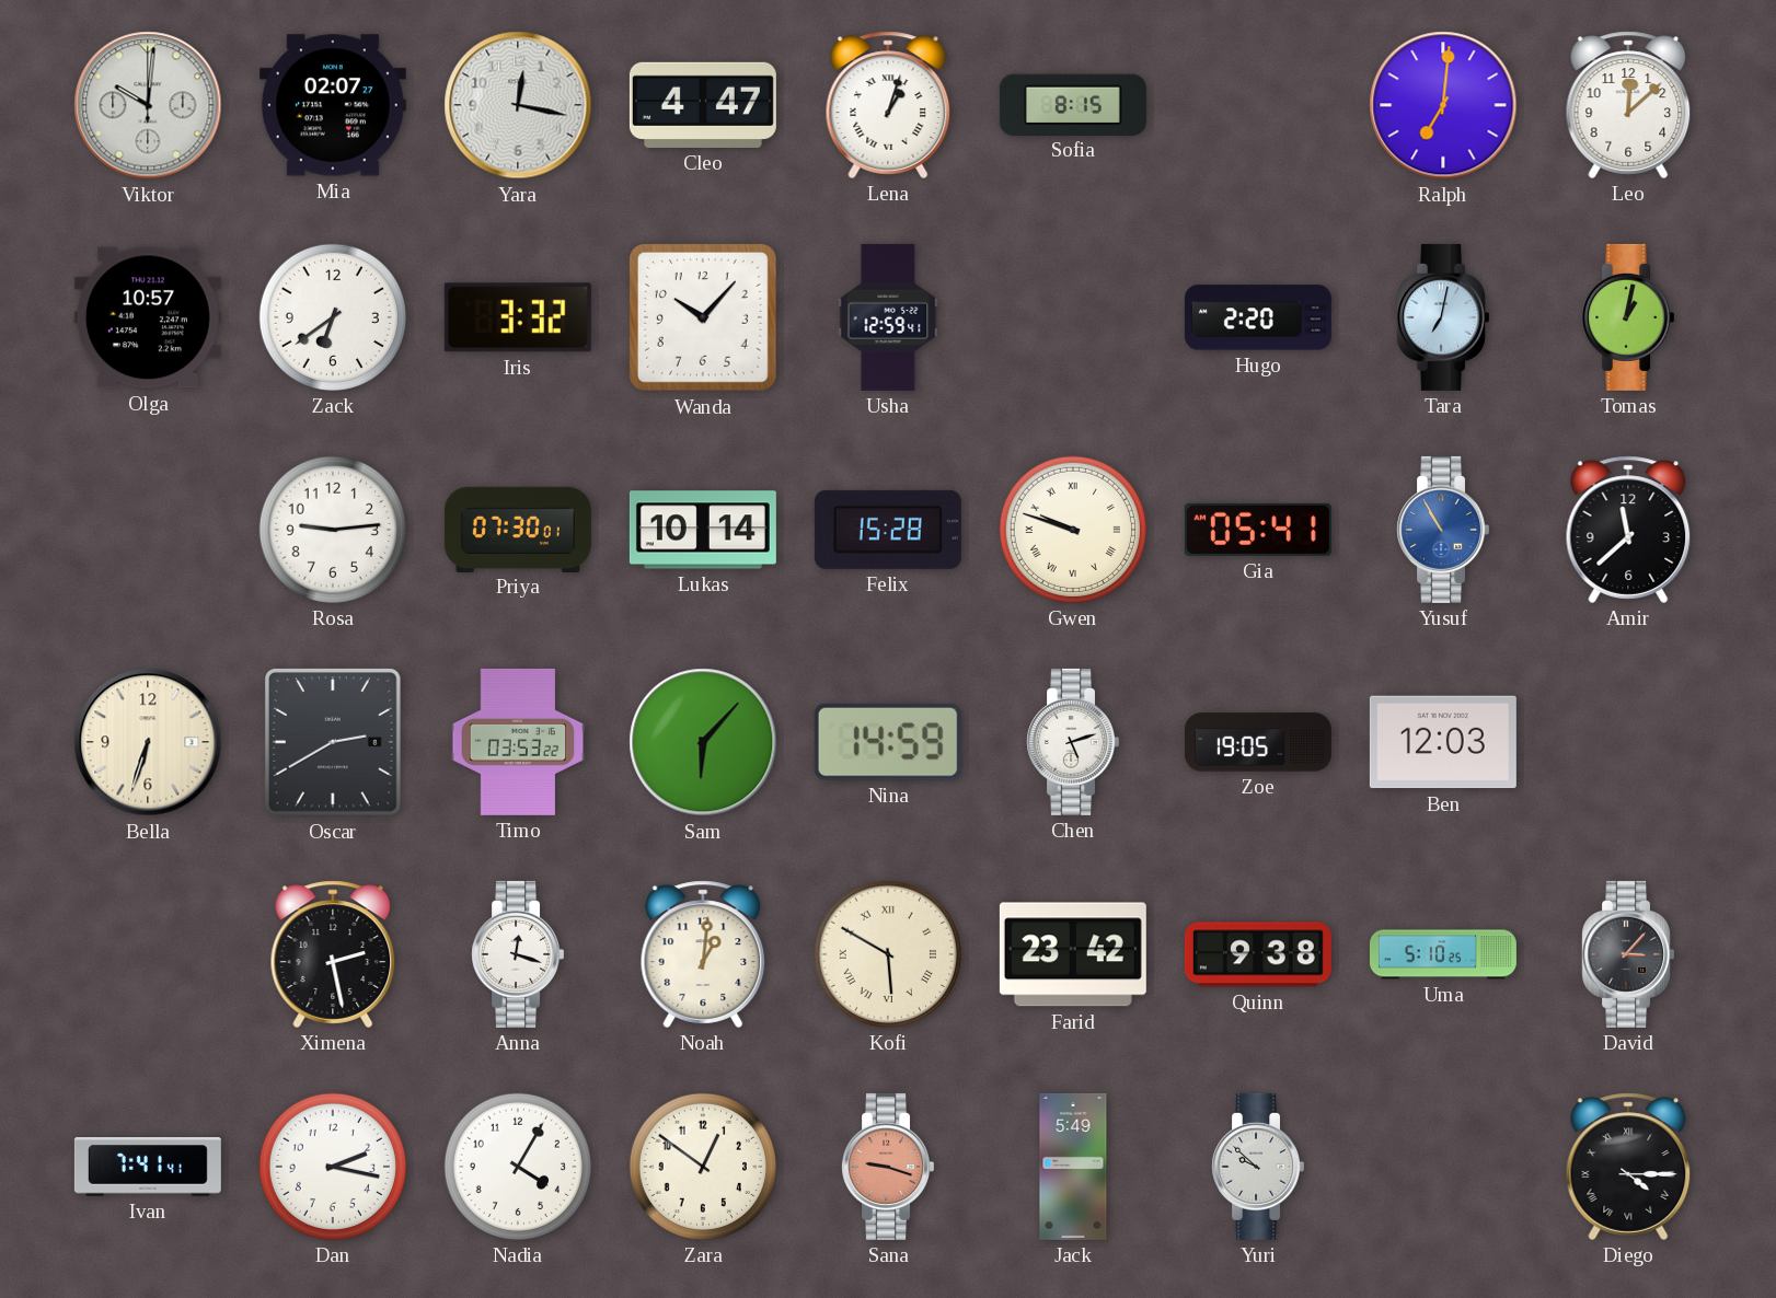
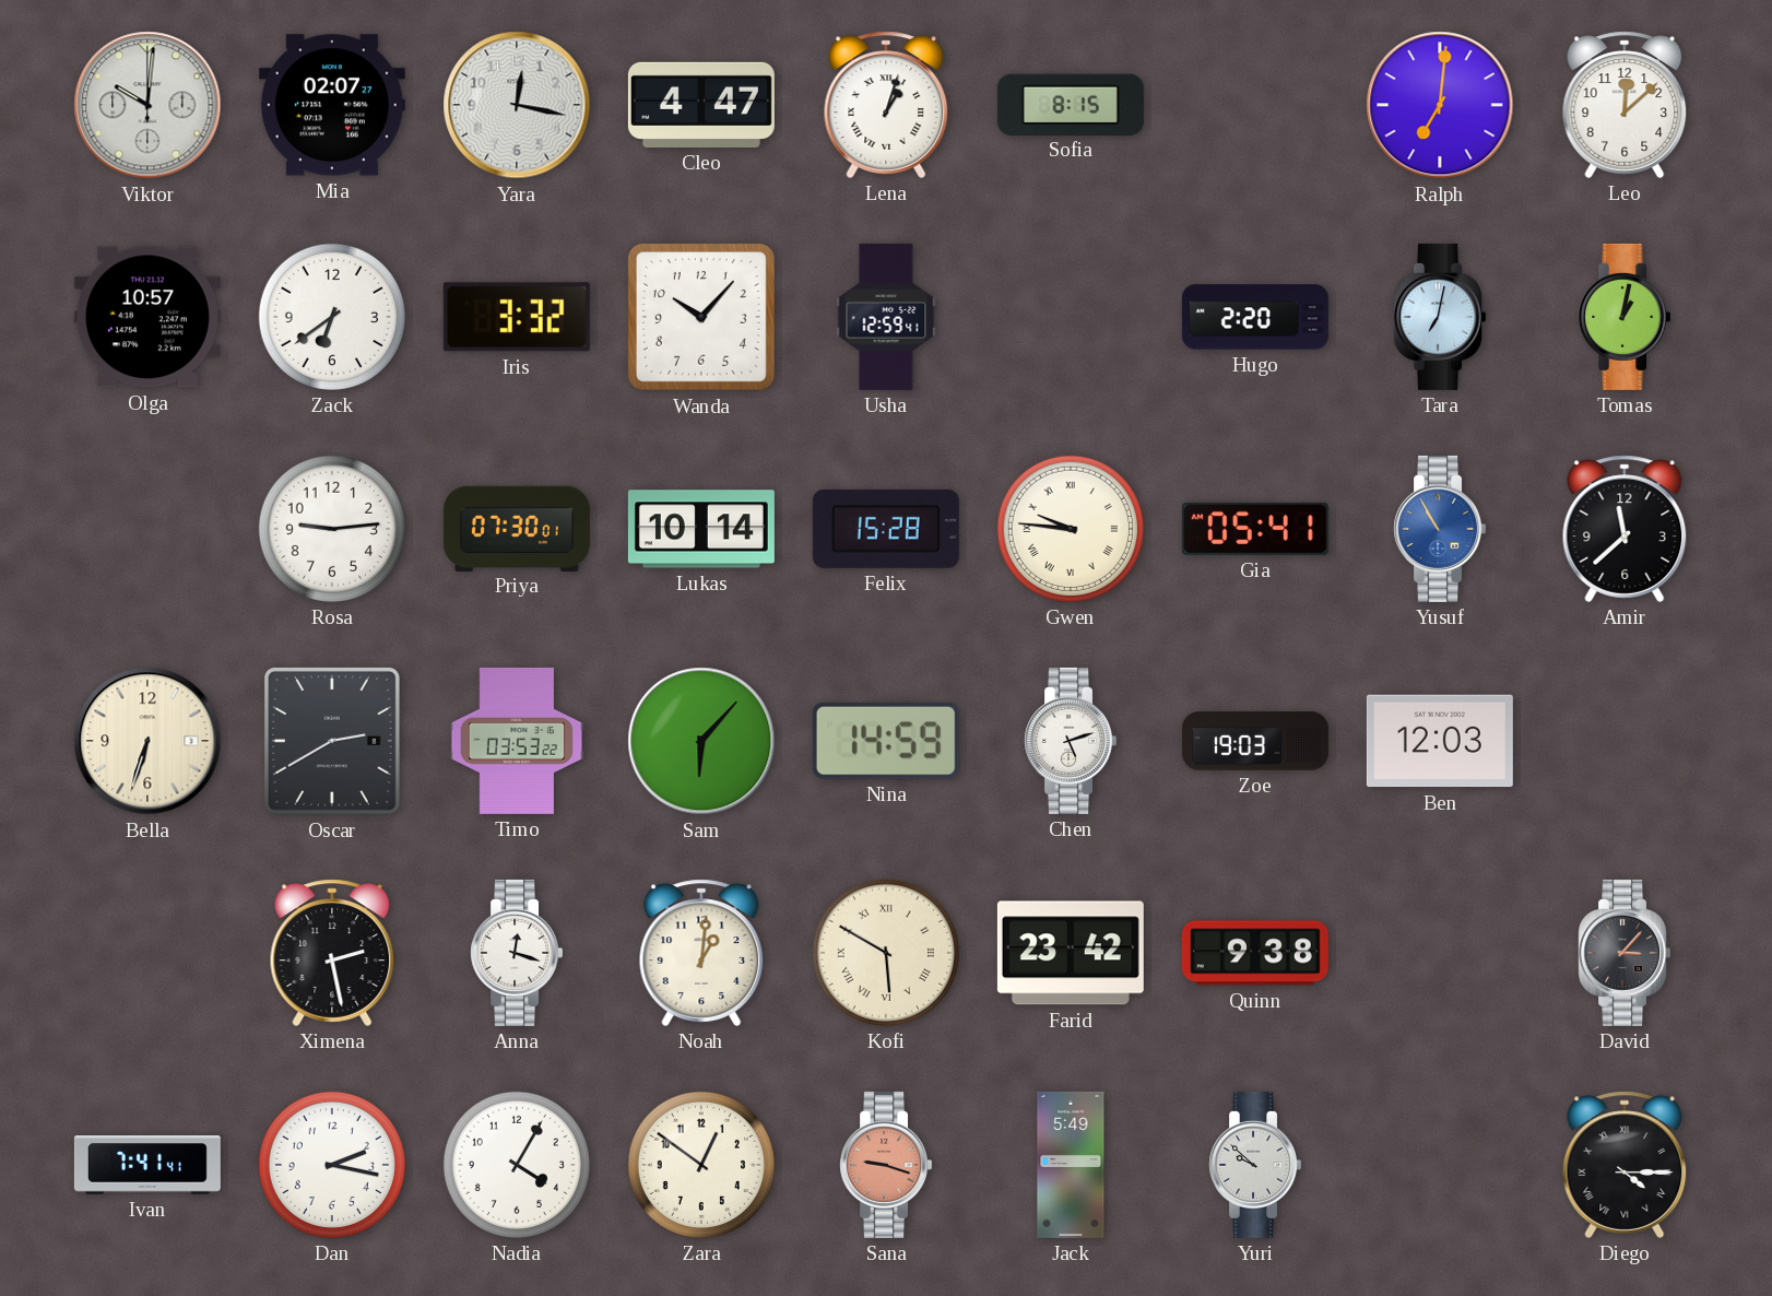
Gwen: 9:48 -> 9:46 (1071, 529)
Zoe: 19:05 -> 19:03 (1255, 741)
Uma: 5:10 -> none (1443, 954)
